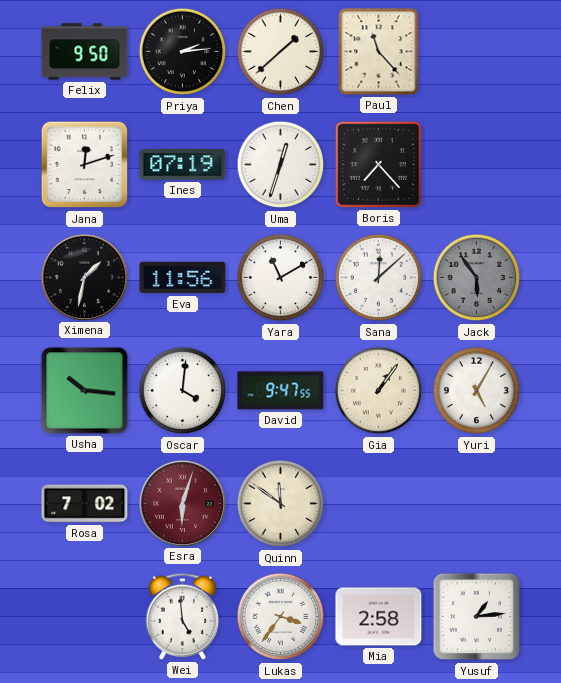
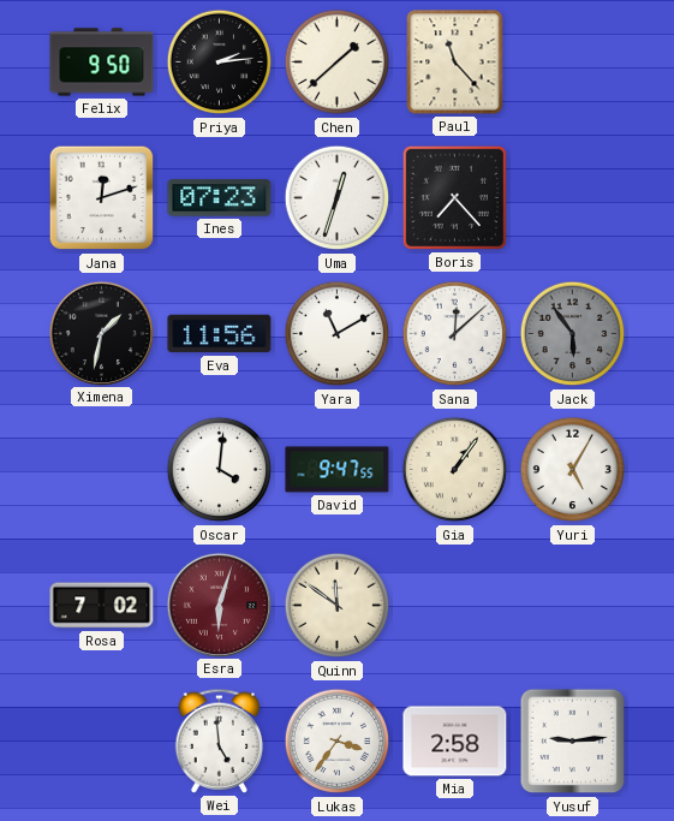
Ines: 07:19 -> 07:23 (220, 198)
Usha: 10:16 -> none (85, 391)
Yusuf: 1:14 -> 9:14 (573, 742)
